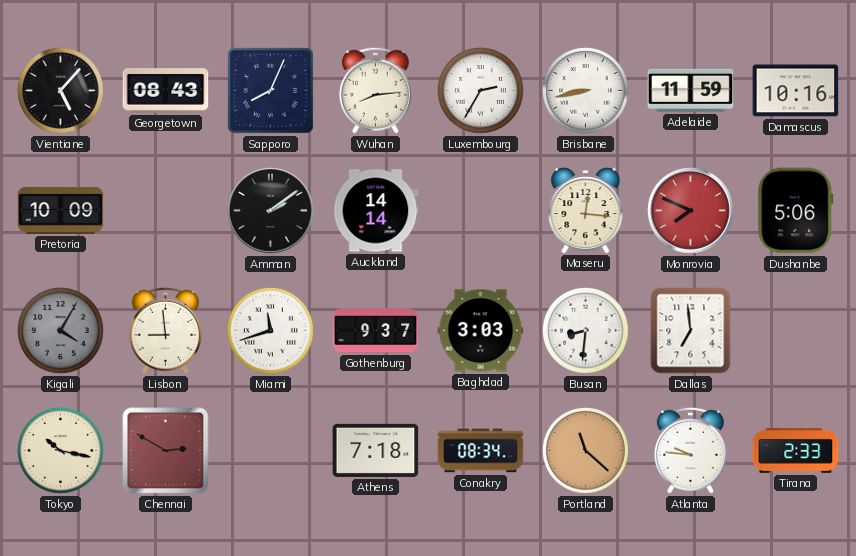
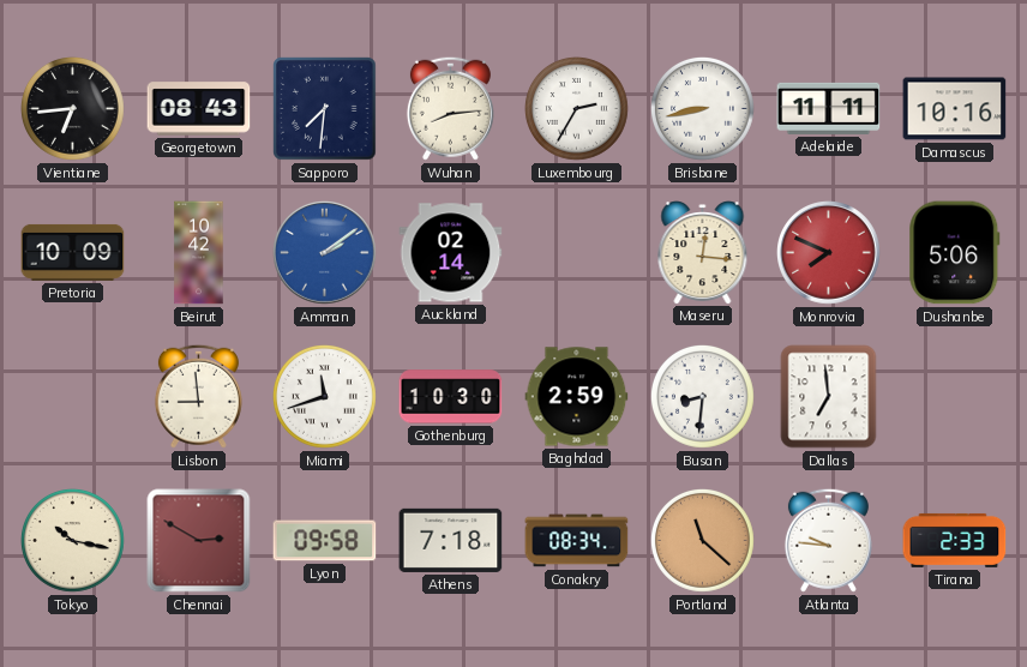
Vientiane: 5:07 -> 6:44 (73, 109)
Sapporo: 8:04 -> 7:31 (325, 109)
Adelaide: 11:59 -> 11:11 (829, 108)
Beirut: none -> 10:42 (199, 253)
Amman dial: black -> blue (325, 253)
Auckland: 14:14 -> 02:14 (451, 253)
Kigali: 4:05 -> none (61, 331)
Gothenburg: 9:37 -> 10:30 (451, 397)
Baghdad: 3:03 -> 2:59 (577, 397)
Lyon: none -> 09:58 (325, 541)
